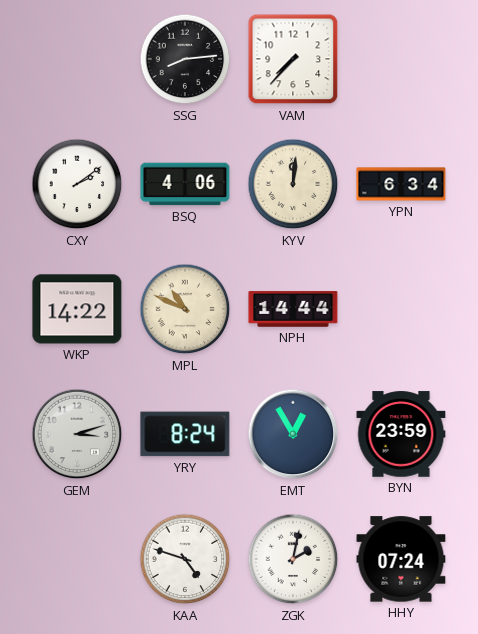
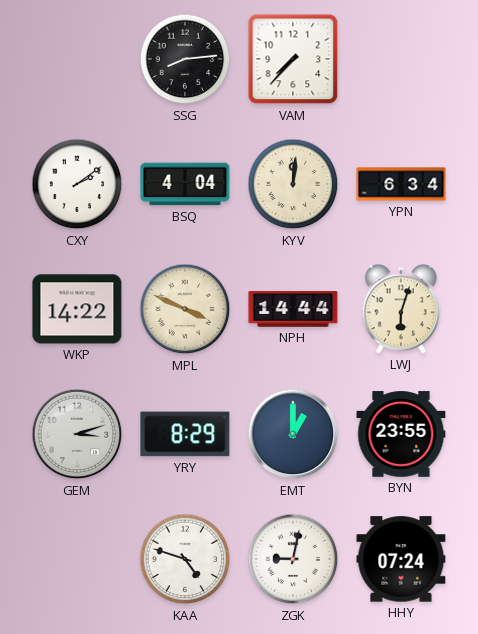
BSQ: 4:06 -> 4:04 (185, 184)
MPL: 10:49 -> 3:49 (185, 309)
LWJ: none -> 6:03 (401, 309)
YRY: 8:24 -> 8:29 (185, 434)
EMT: 12:55 -> 1:00 (293, 434)
BYN: 23:59 -> 23:55 (401, 434)
ZGK: 2:02 -> 9:02 (293, 559)
